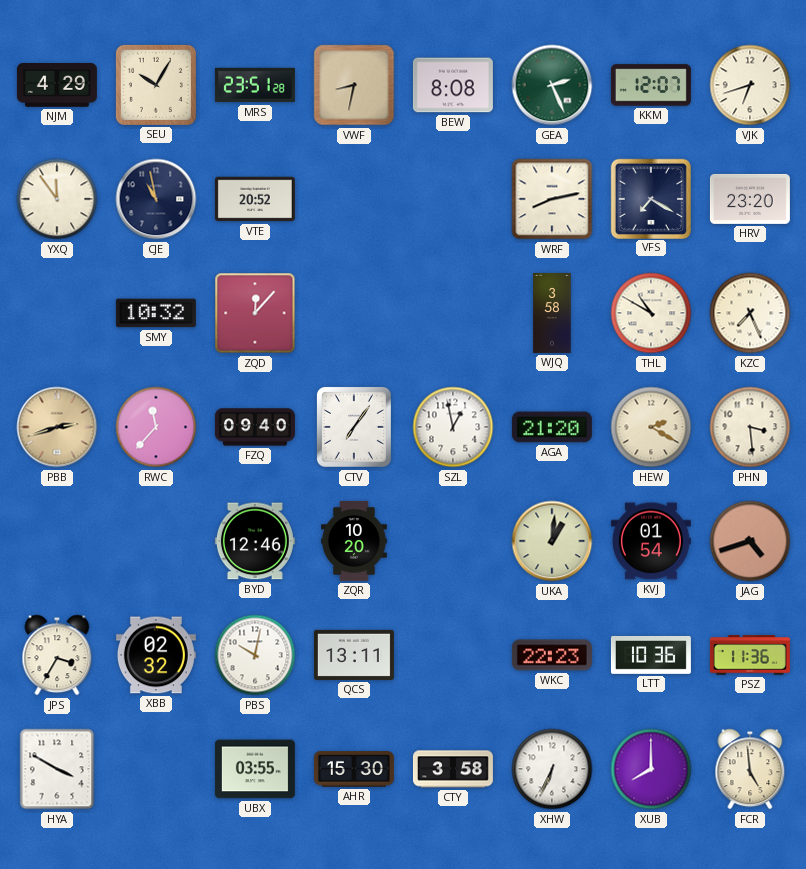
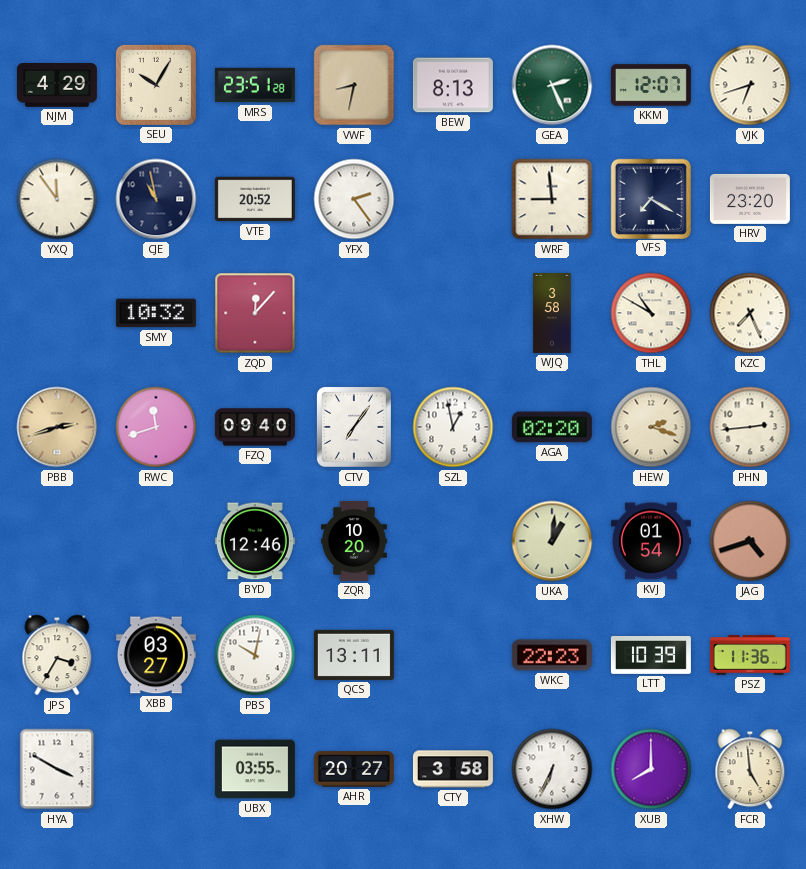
BEW: 8:08 -> 8:13 (453, 85)
YFX: none -> 2:24 (354, 199)
WRF: 8:13 -> 8:59 (552, 199)
RWC: 11:37 -> 11:42 (156, 427)
AGA: 21:20 -> 02:20 (552, 427)
HEW: 2:20 -> 2:18 (651, 427)
PHN: 3:29 -> 2:44 (750, 427)
XBB: 02:32 -> 03:27 (156, 655)
LTT: 10:36 -> 10:39 (651, 655)
AHR: 15:30 -> 20:27 (354, 769)
